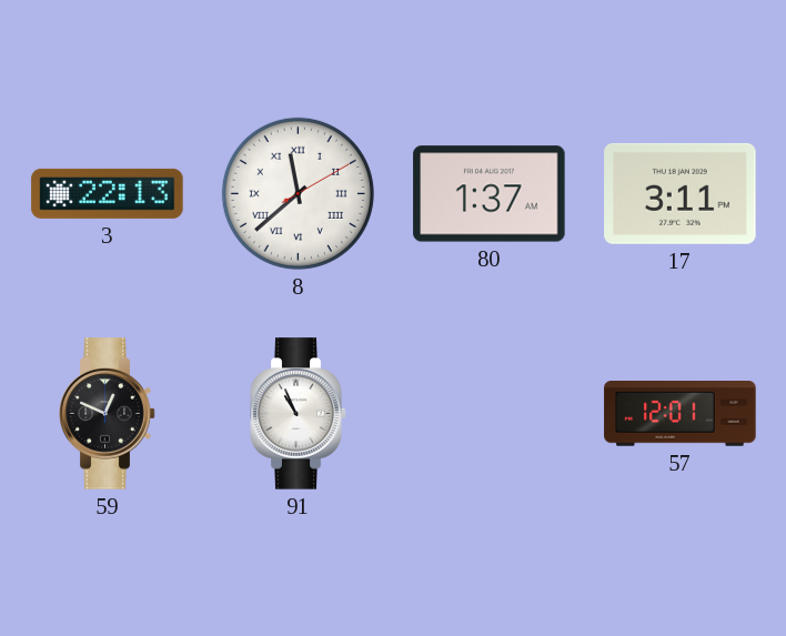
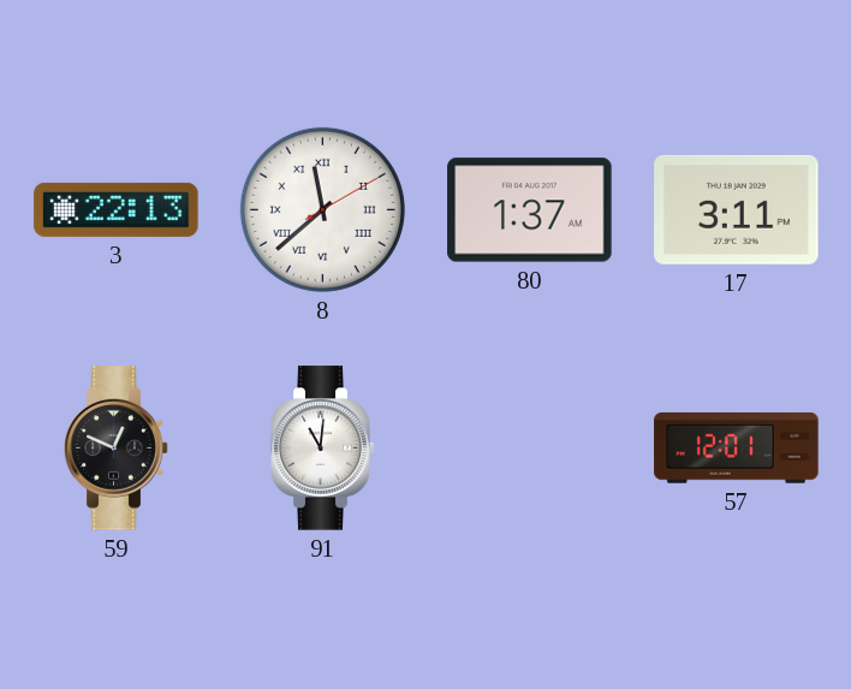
91: 10:56 -> 11:01 (323, 449)
